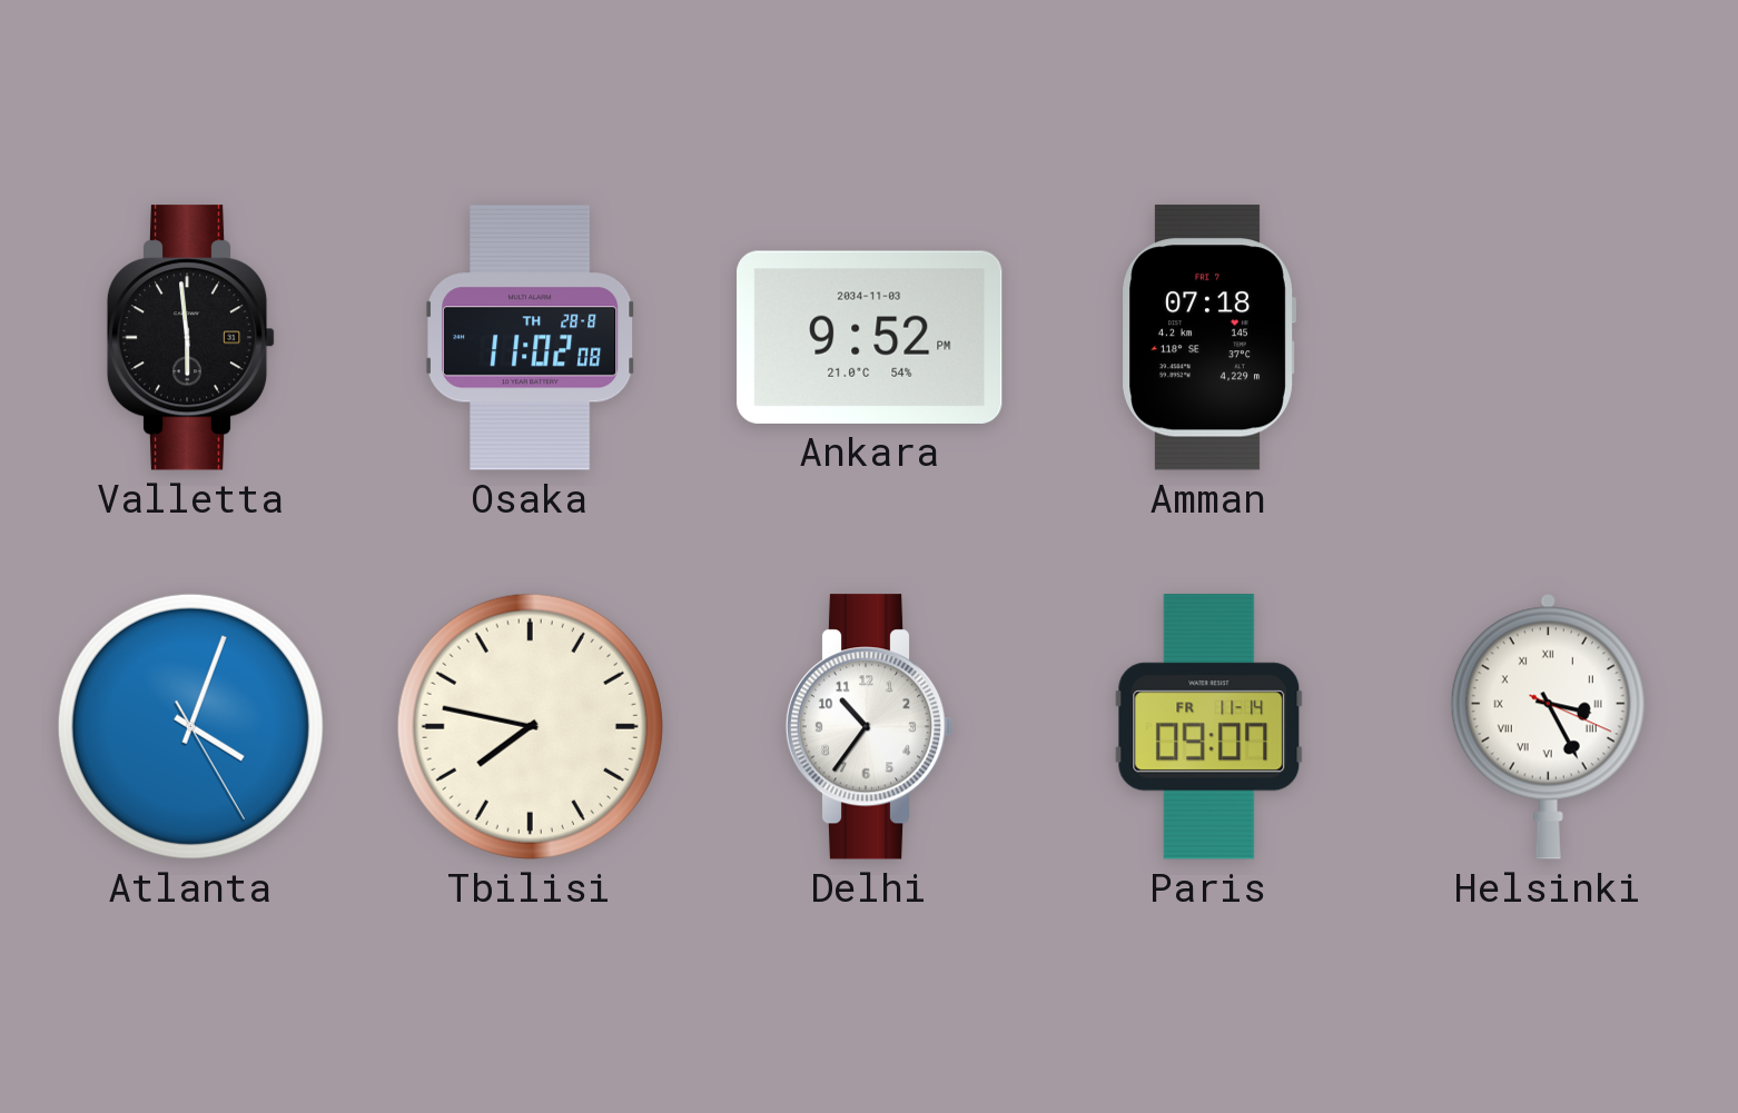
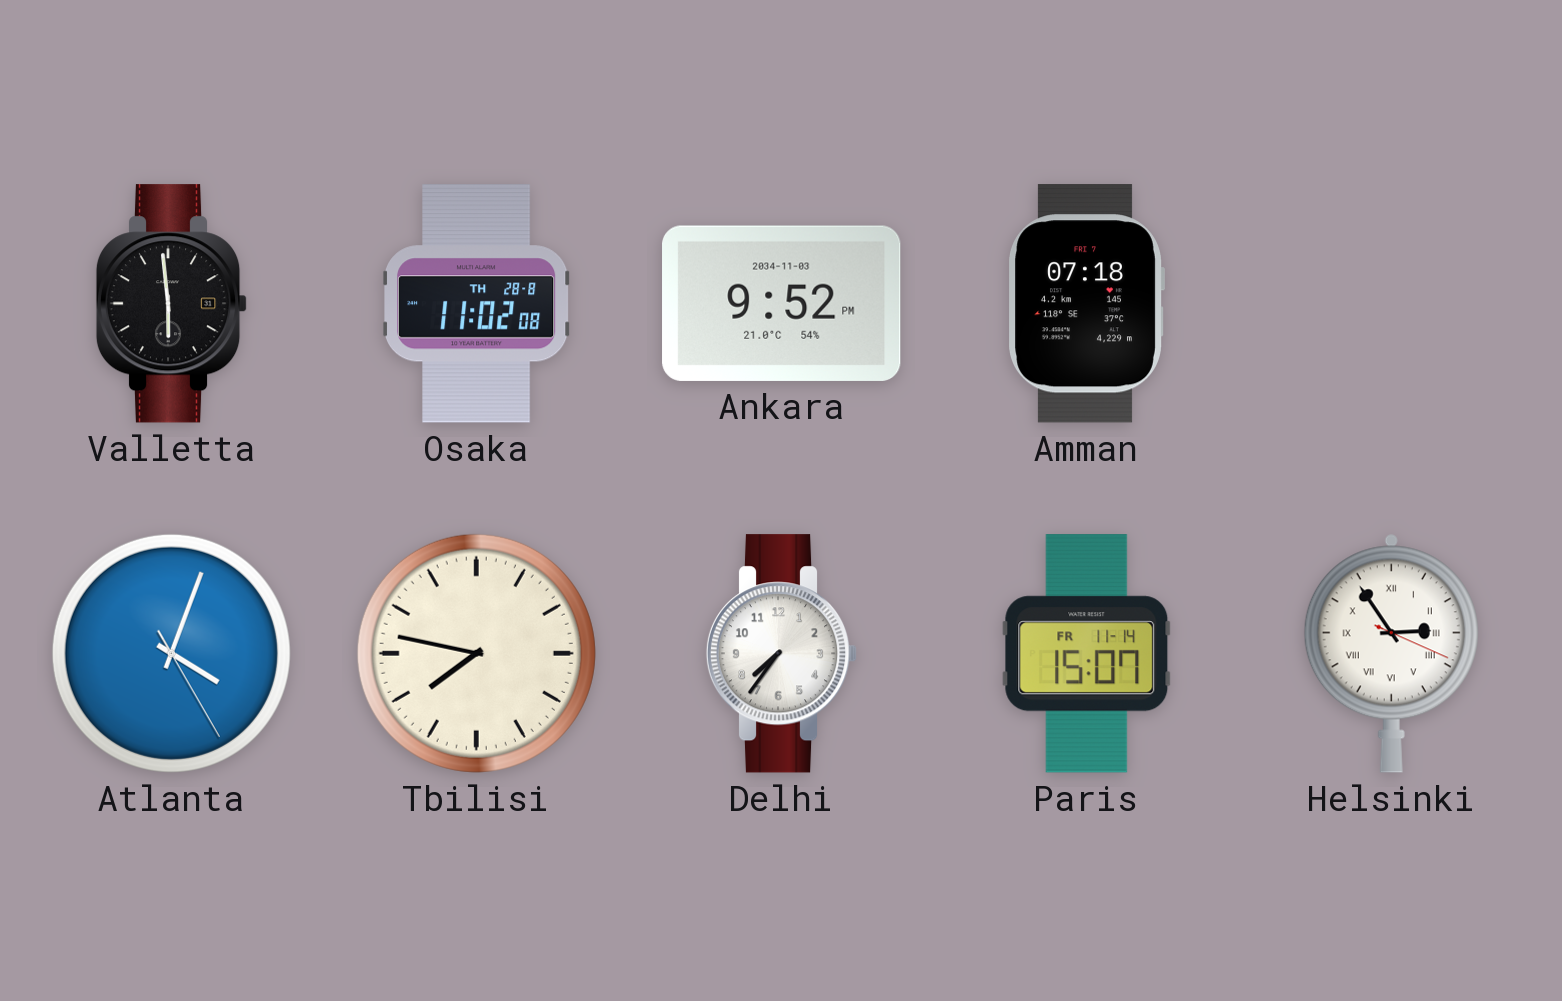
Delhi: 10:36 -> 7:36 (782, 654)
Paris: 09:07 -> 15:07 (1087, 654)
Helsinki: 3:25 -> 2:54 (1391, 653)
